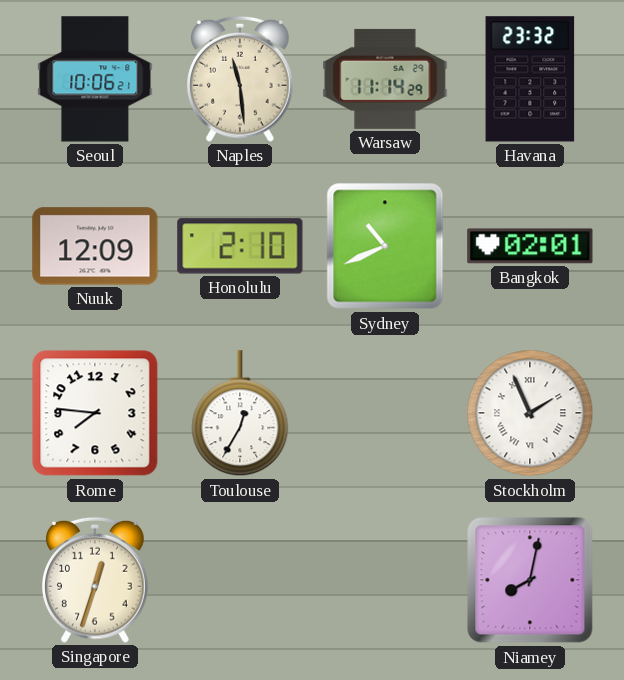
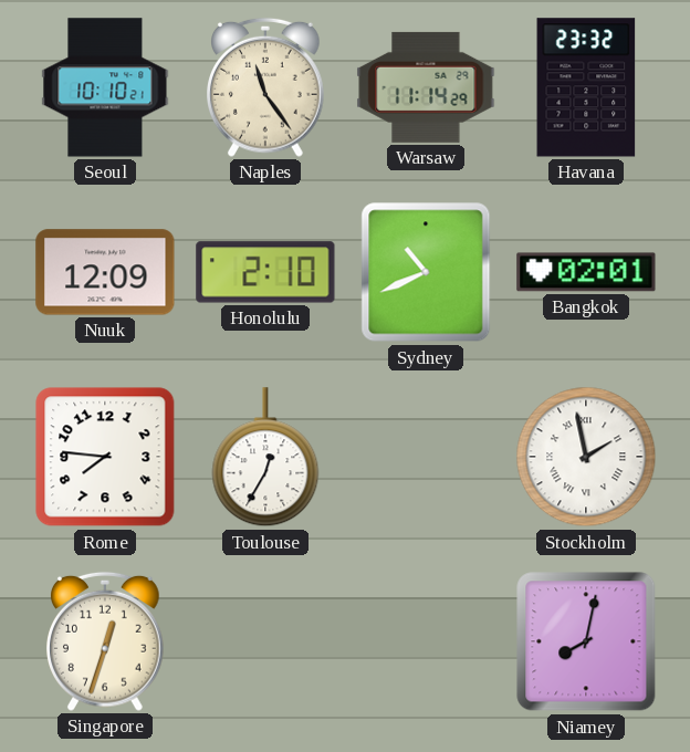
Seoul: 10:06 -> 10:10 (105, 87)
Naples: 11:29 -> 11:24 (266, 87)
Stockholm: 1:56 -> 1:58 (586, 457)
